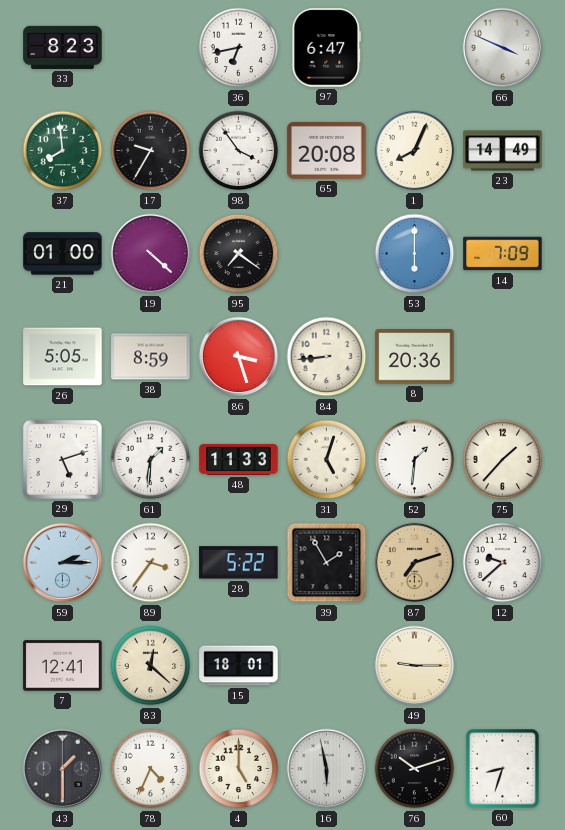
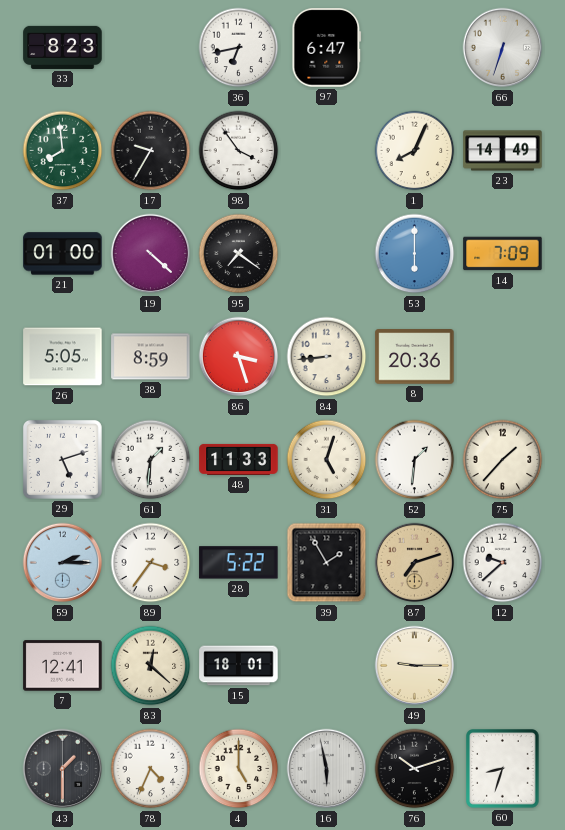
66: 3:49 -> 6:33 (503, 48)
65: 20:08 -> none (327, 150)
